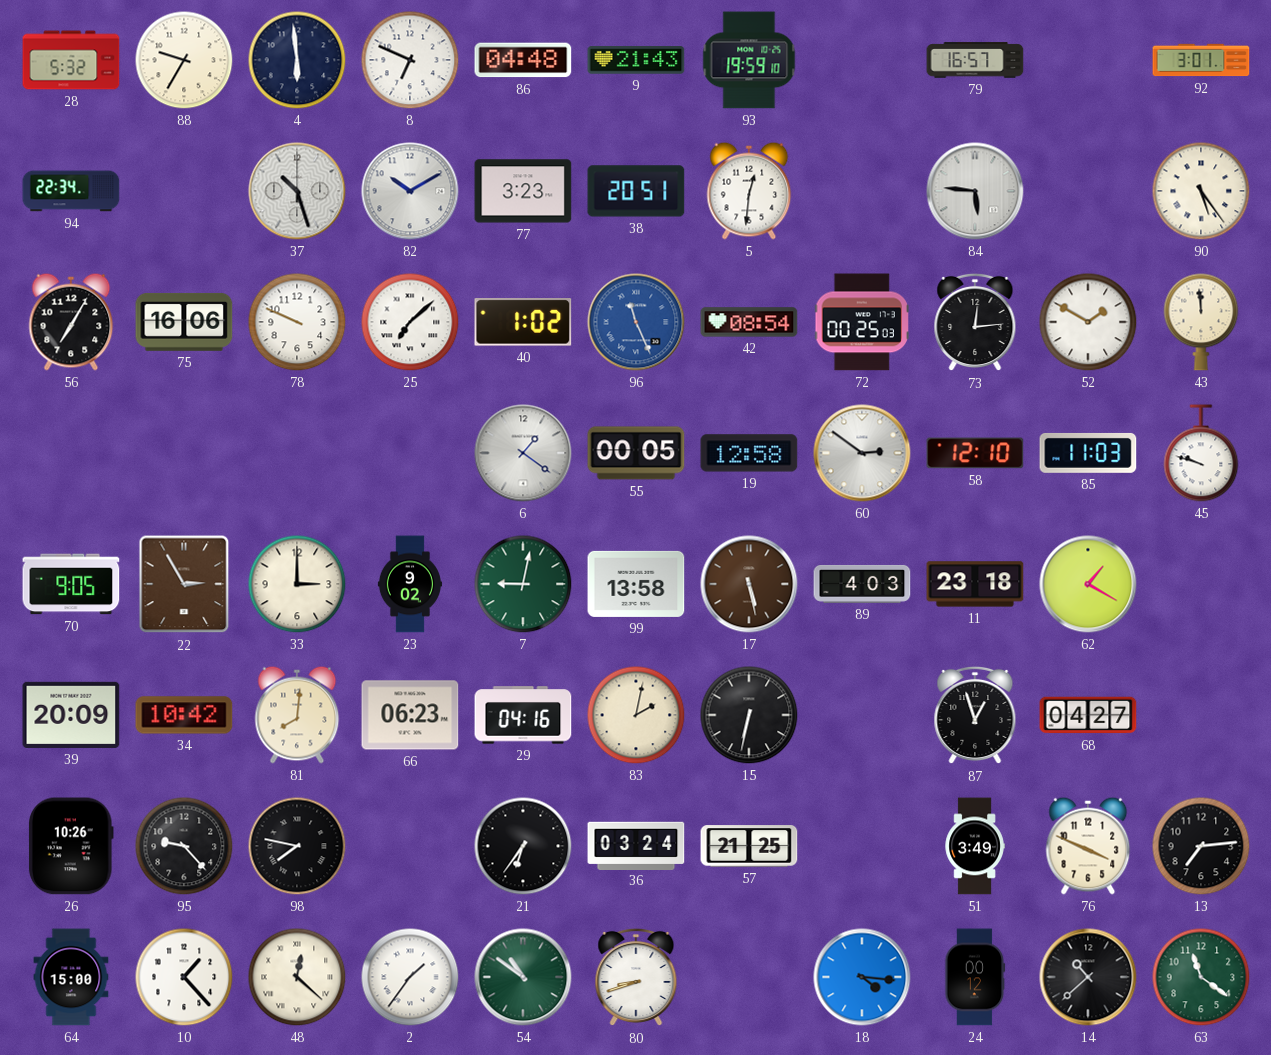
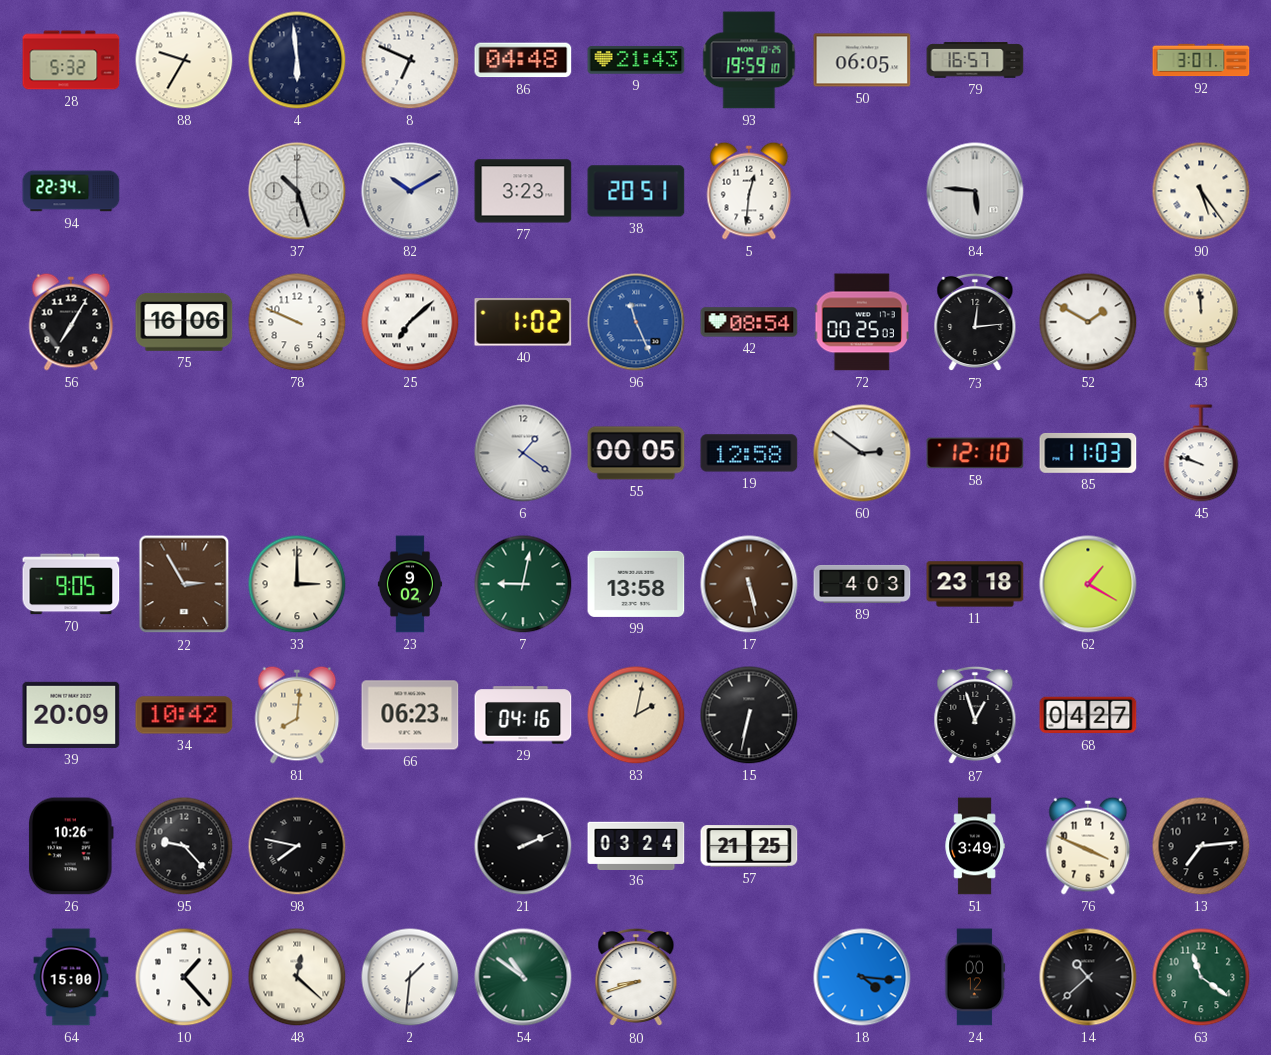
50: none -> 06:05 (862, 60)
21: 6:36 -> 2:11 (523, 846)
2: 1:36 -> 1:31 (410, 977)
